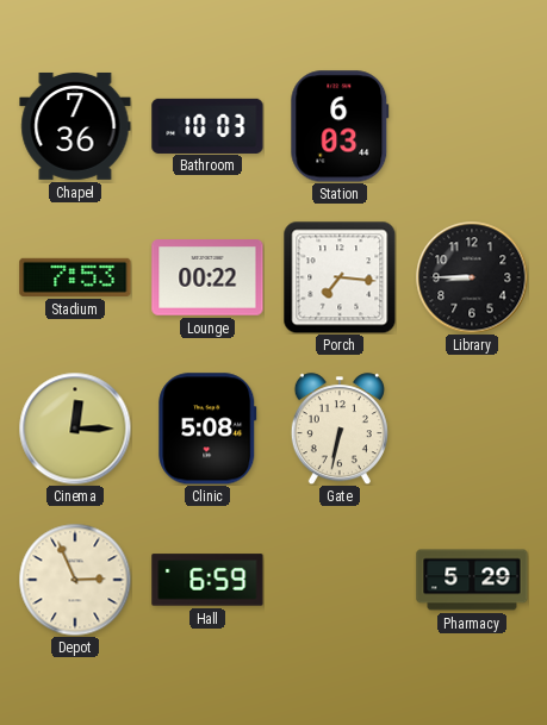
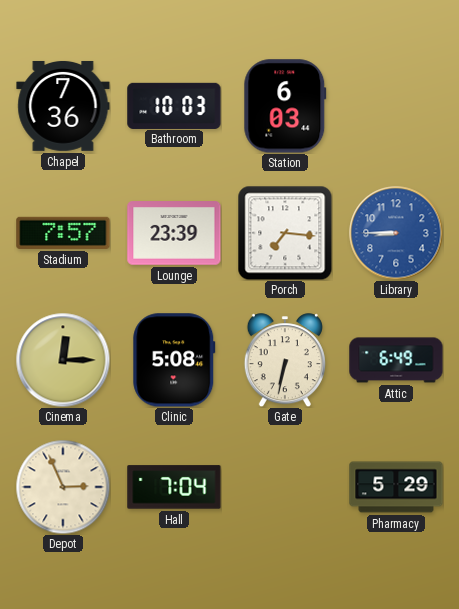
Stadium: 7:53 -> 7:57 (63, 233)
Lounge: 00:22 -> 23:39 (174, 233)
Library dial: black -> blue (396, 233)
Attic: none -> 6:49 (396, 360)
Hall: 6:59 -> 7:04 (174, 487)
